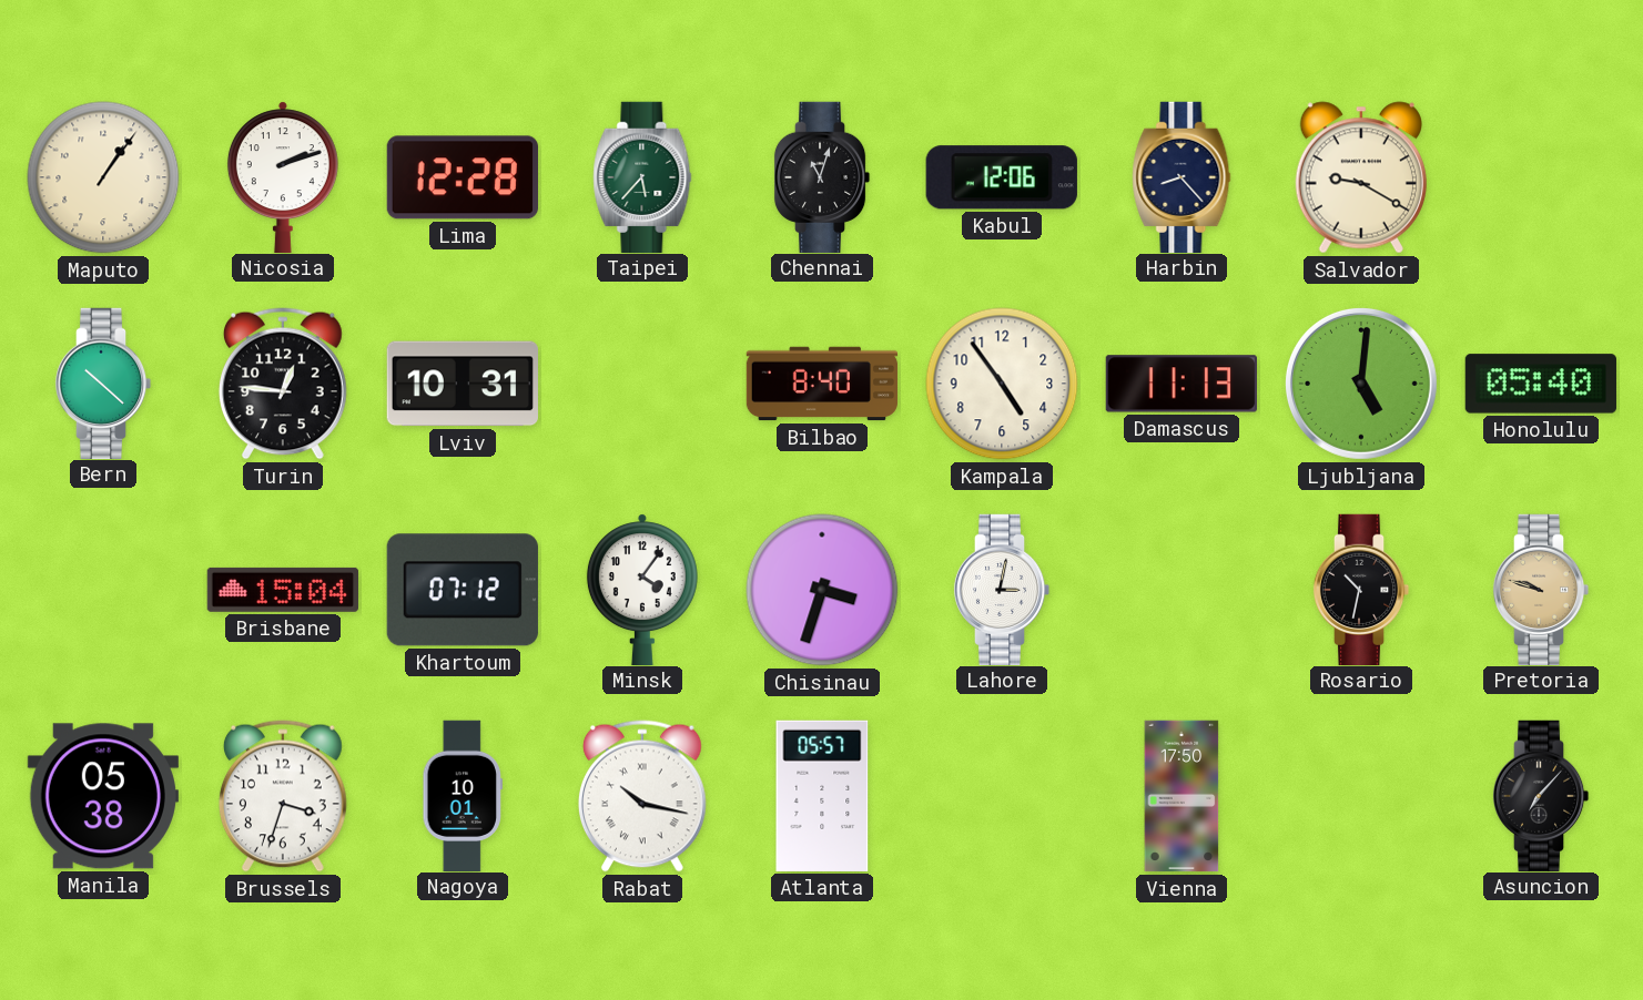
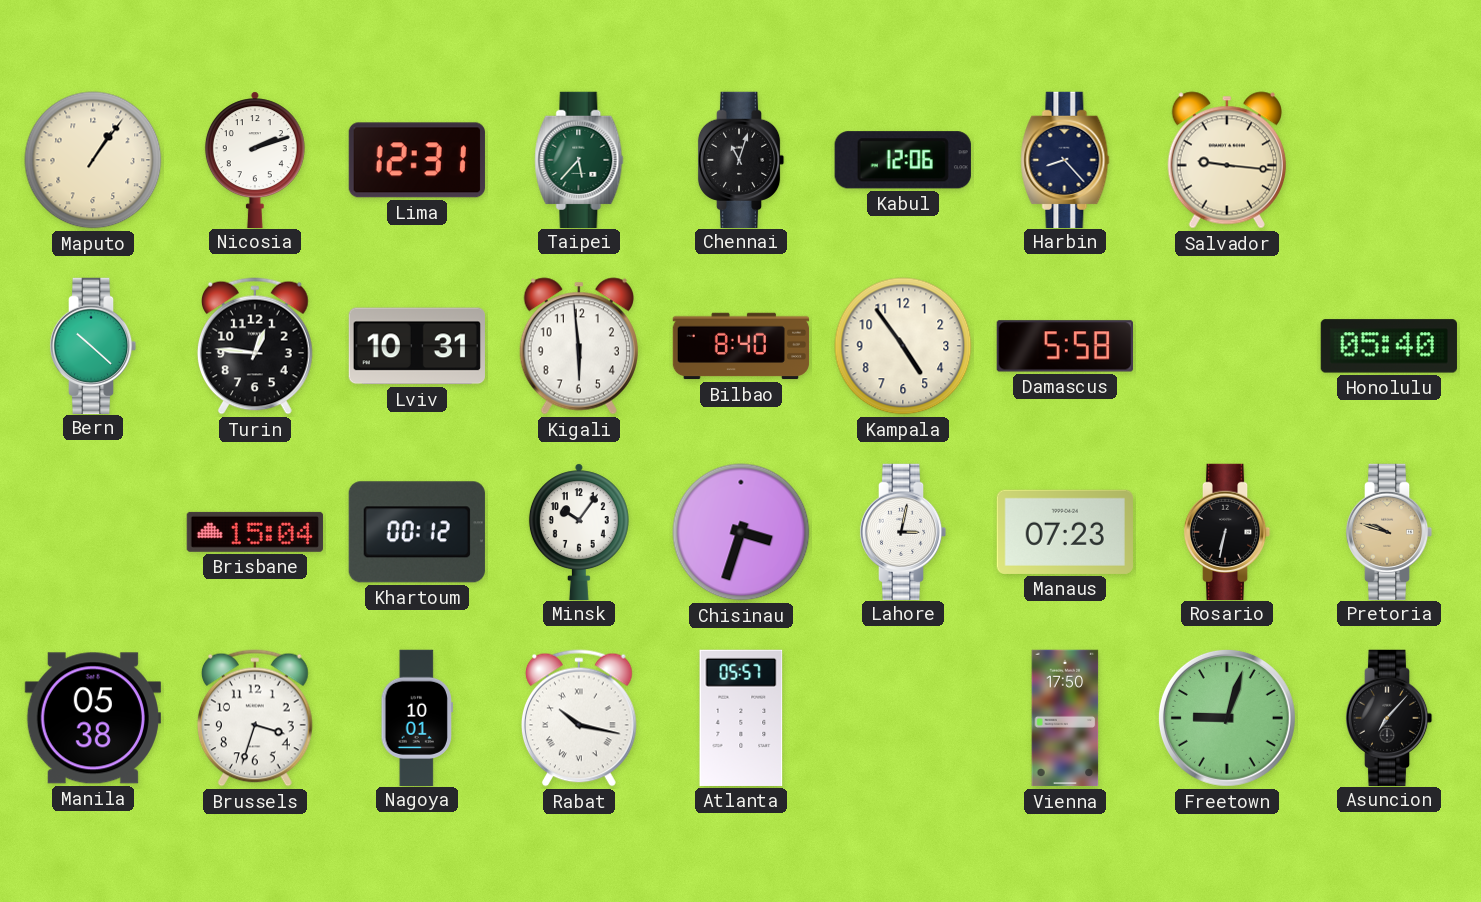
Lima: 12:28 -> 12:31 (417, 160)
Salvador: 9:20 -> 9:16 (1227, 160)
Kigali: none -> 5:59 (579, 346)
Damascus: 11:13 -> 5:58 (1065, 346)
Ljubljana: 5:01 -> none (1361, 384)
Khartoum: 07:12 -> 00:12 (417, 532)
Minsk: 4:06 -> 10:06 (579, 531)
Manaus: none -> 07:23 (1065, 532)
Rosario: 10:32 -> 6:32 (1227, 531)
Freetown: none -> 9:03 (1227, 718)
